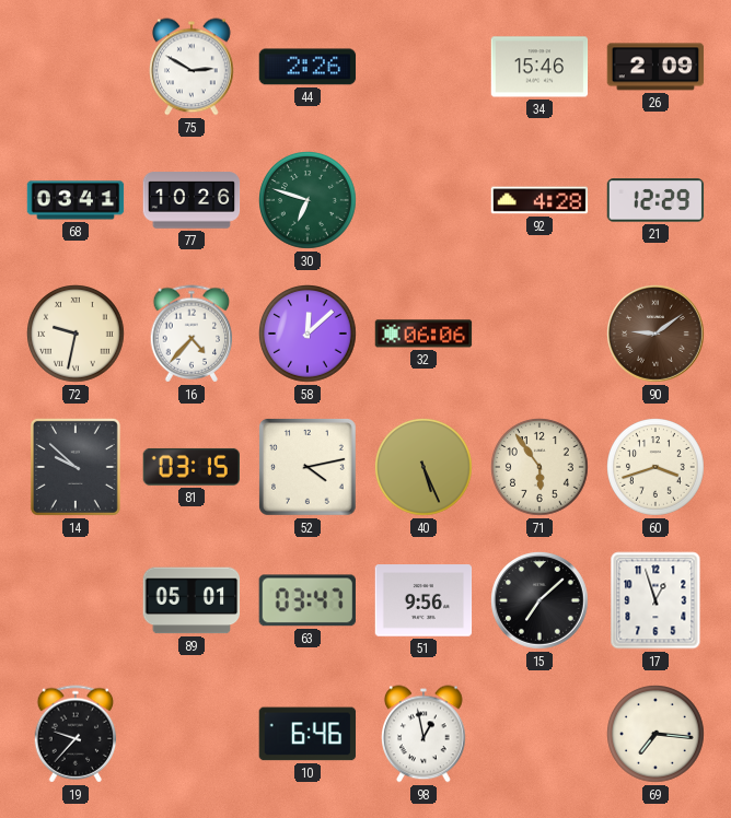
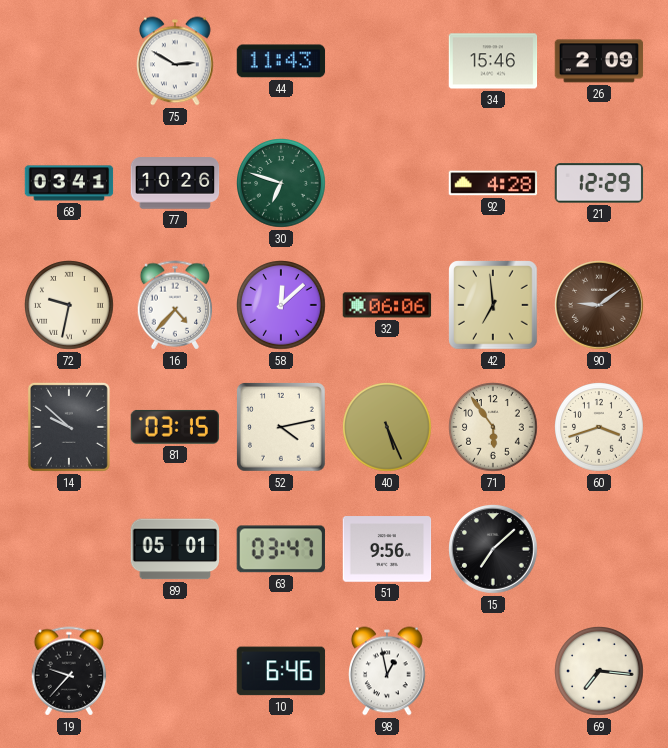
44: 2:26 -> 11:43 (281, 61)
42: none -> 6:59 (493, 305)
17: 12:57 -> none (655, 600)
